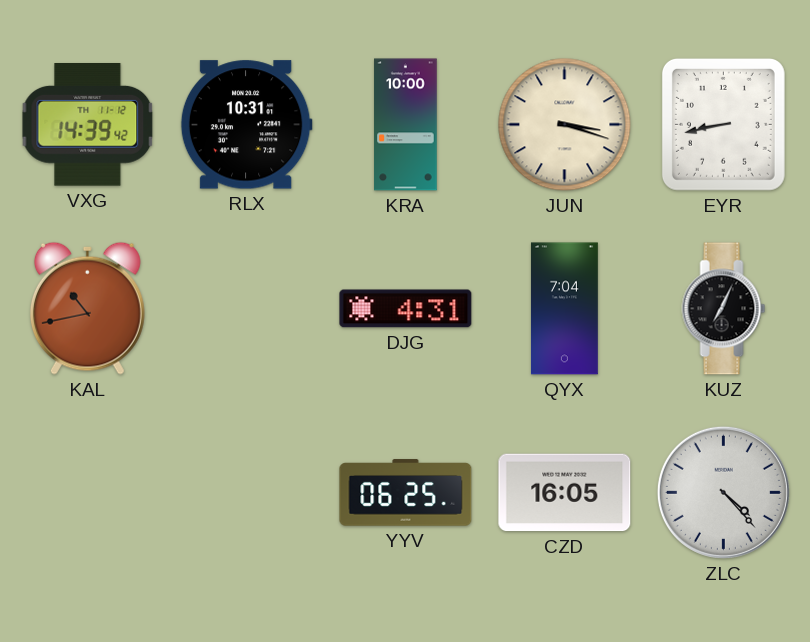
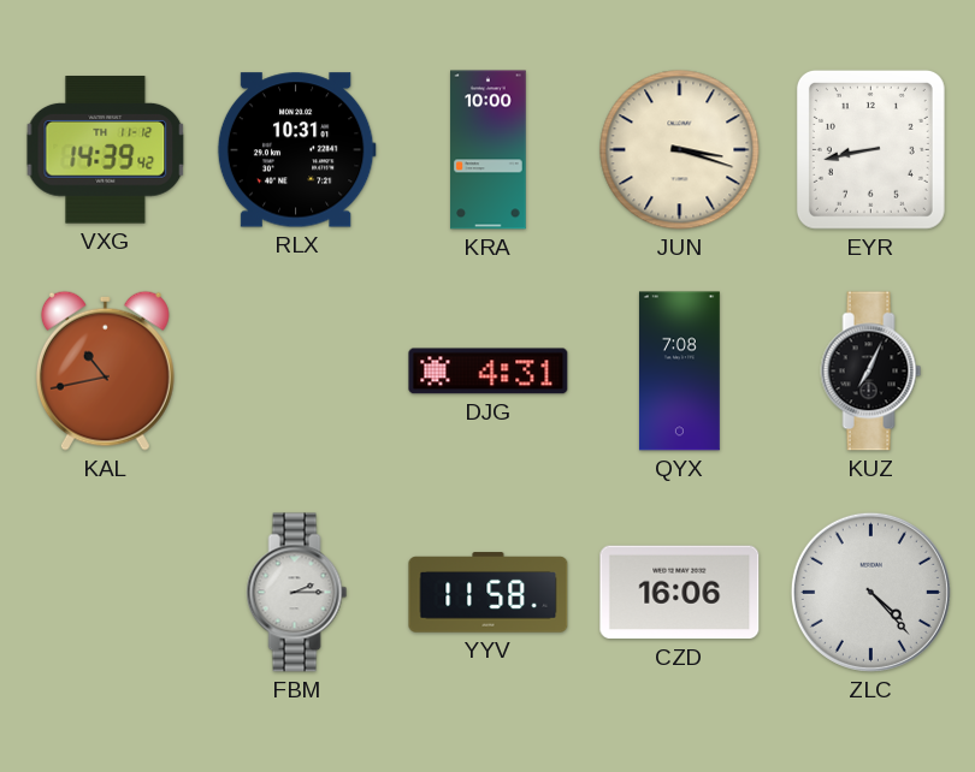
QYX: 7:04 -> 7:08 (679, 372)
FBM: none -> 2:15 (297, 593)
YYV: 06:25 -> 11:58 (489, 593)
CZD: 16:05 -> 16:06 (680, 593)
